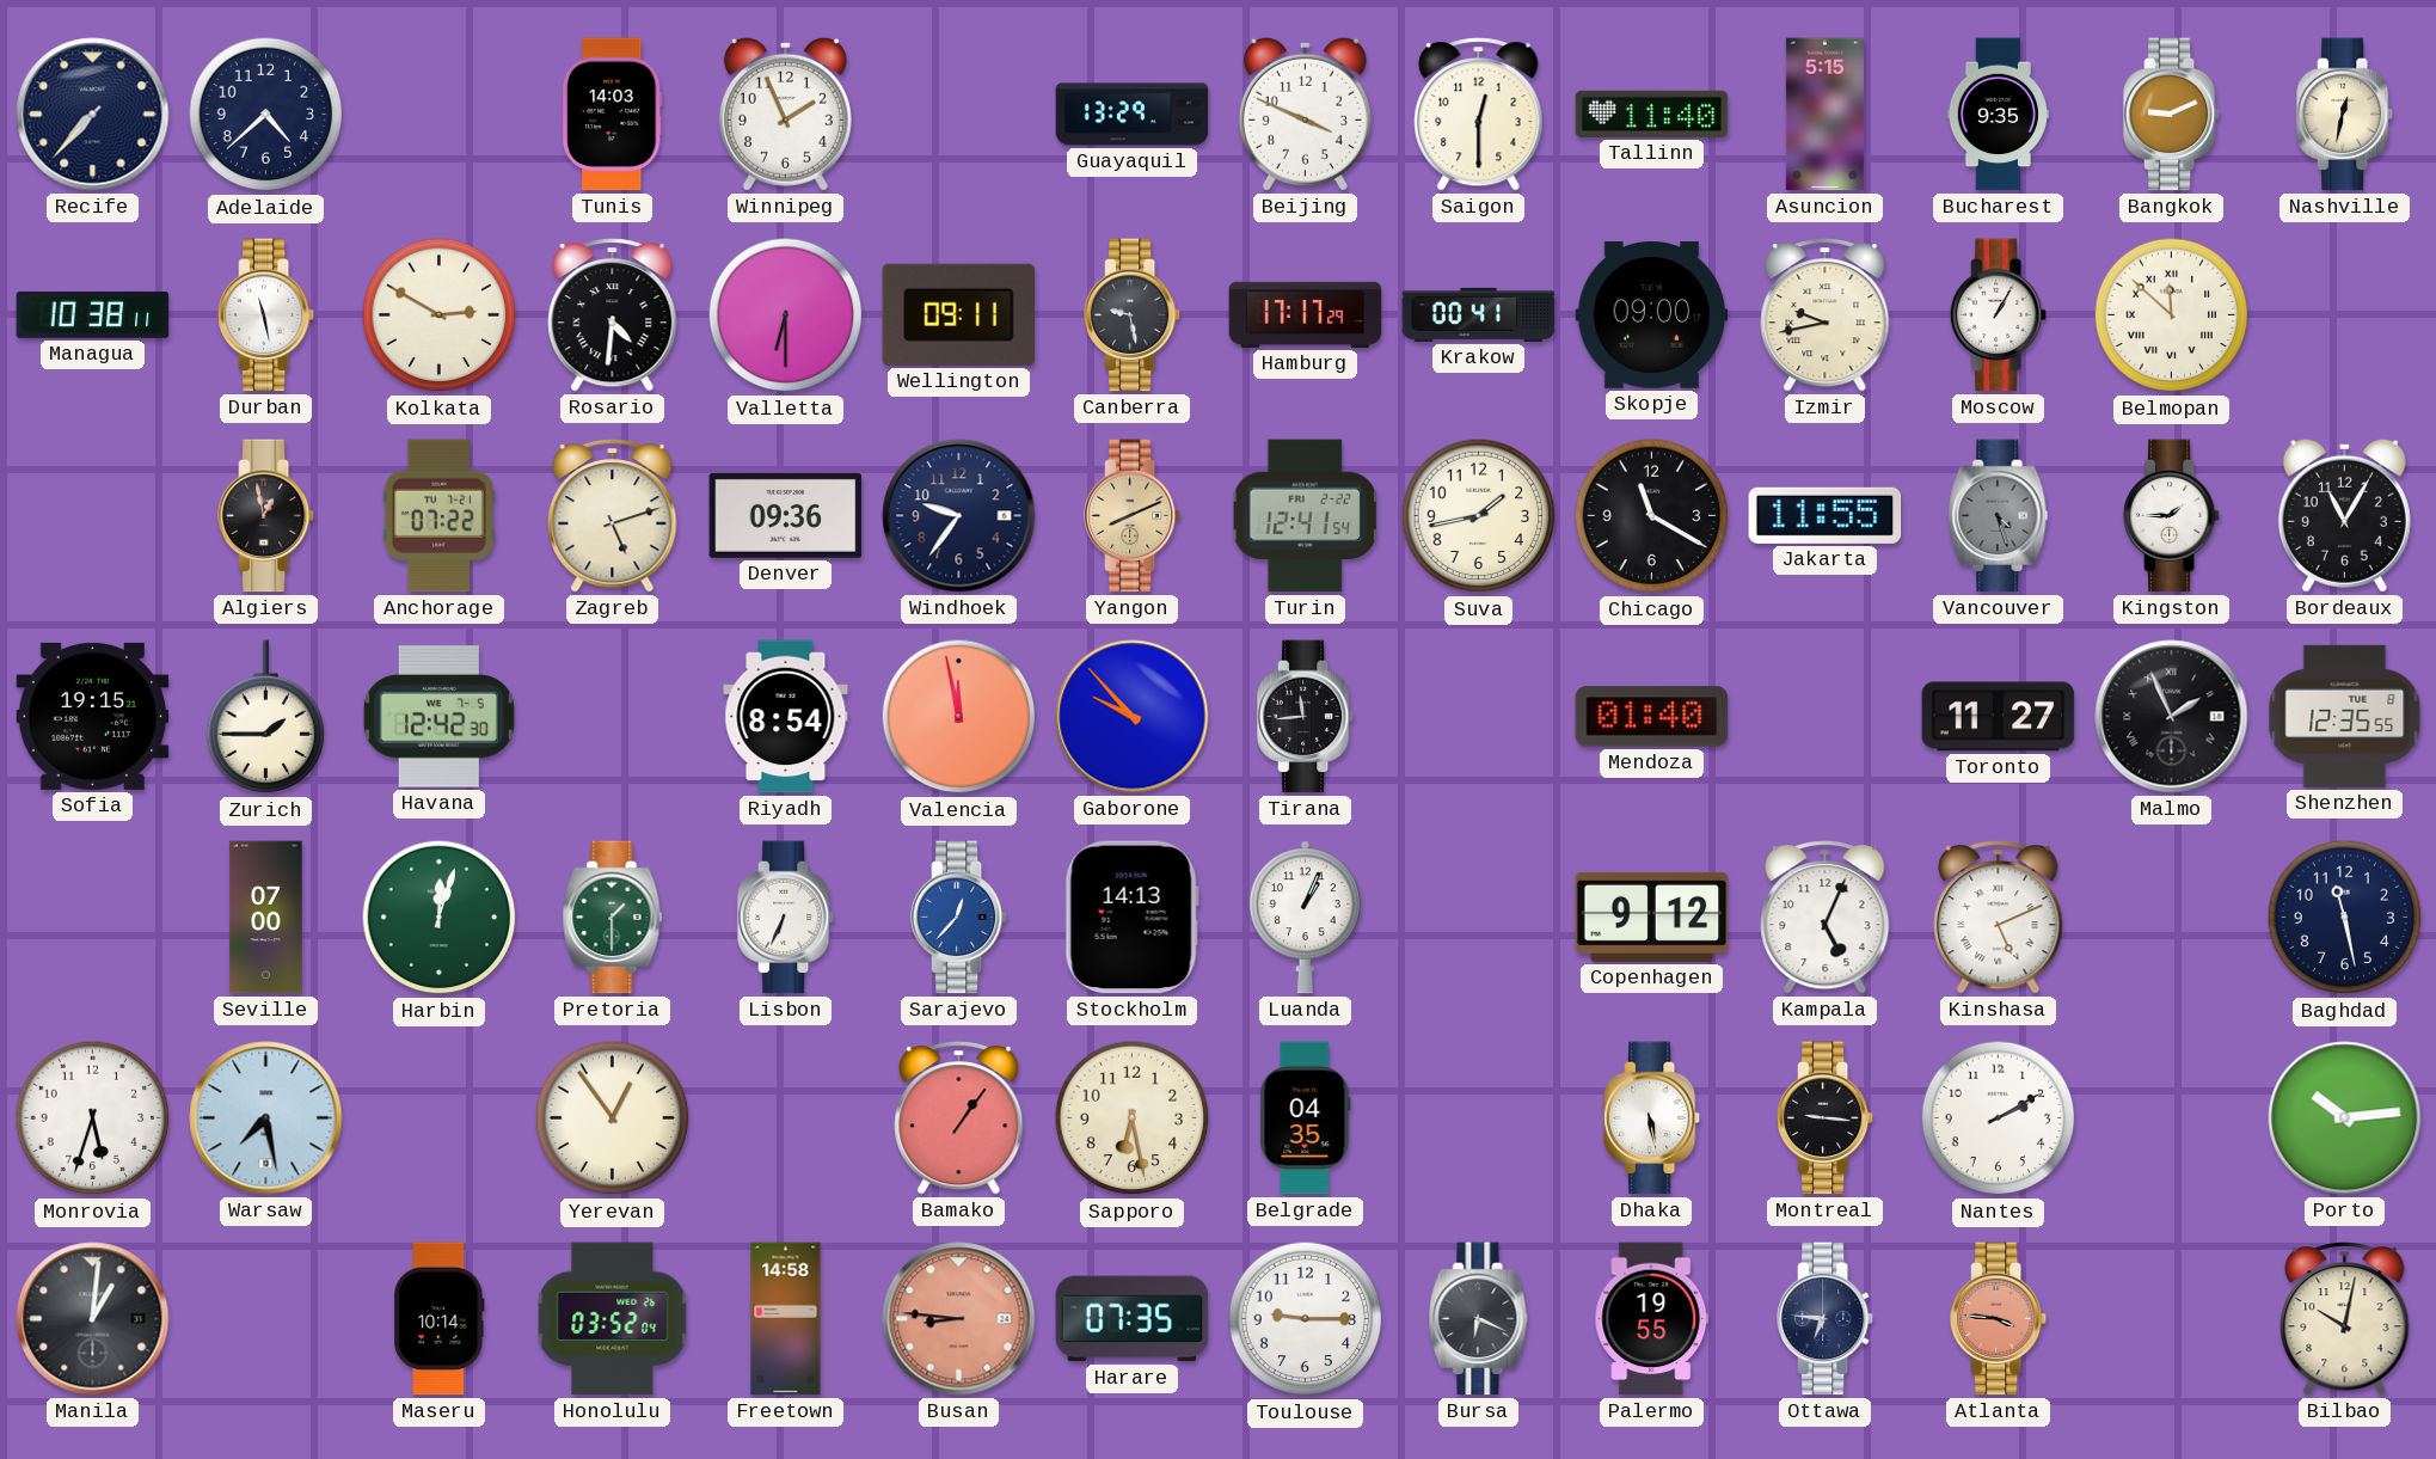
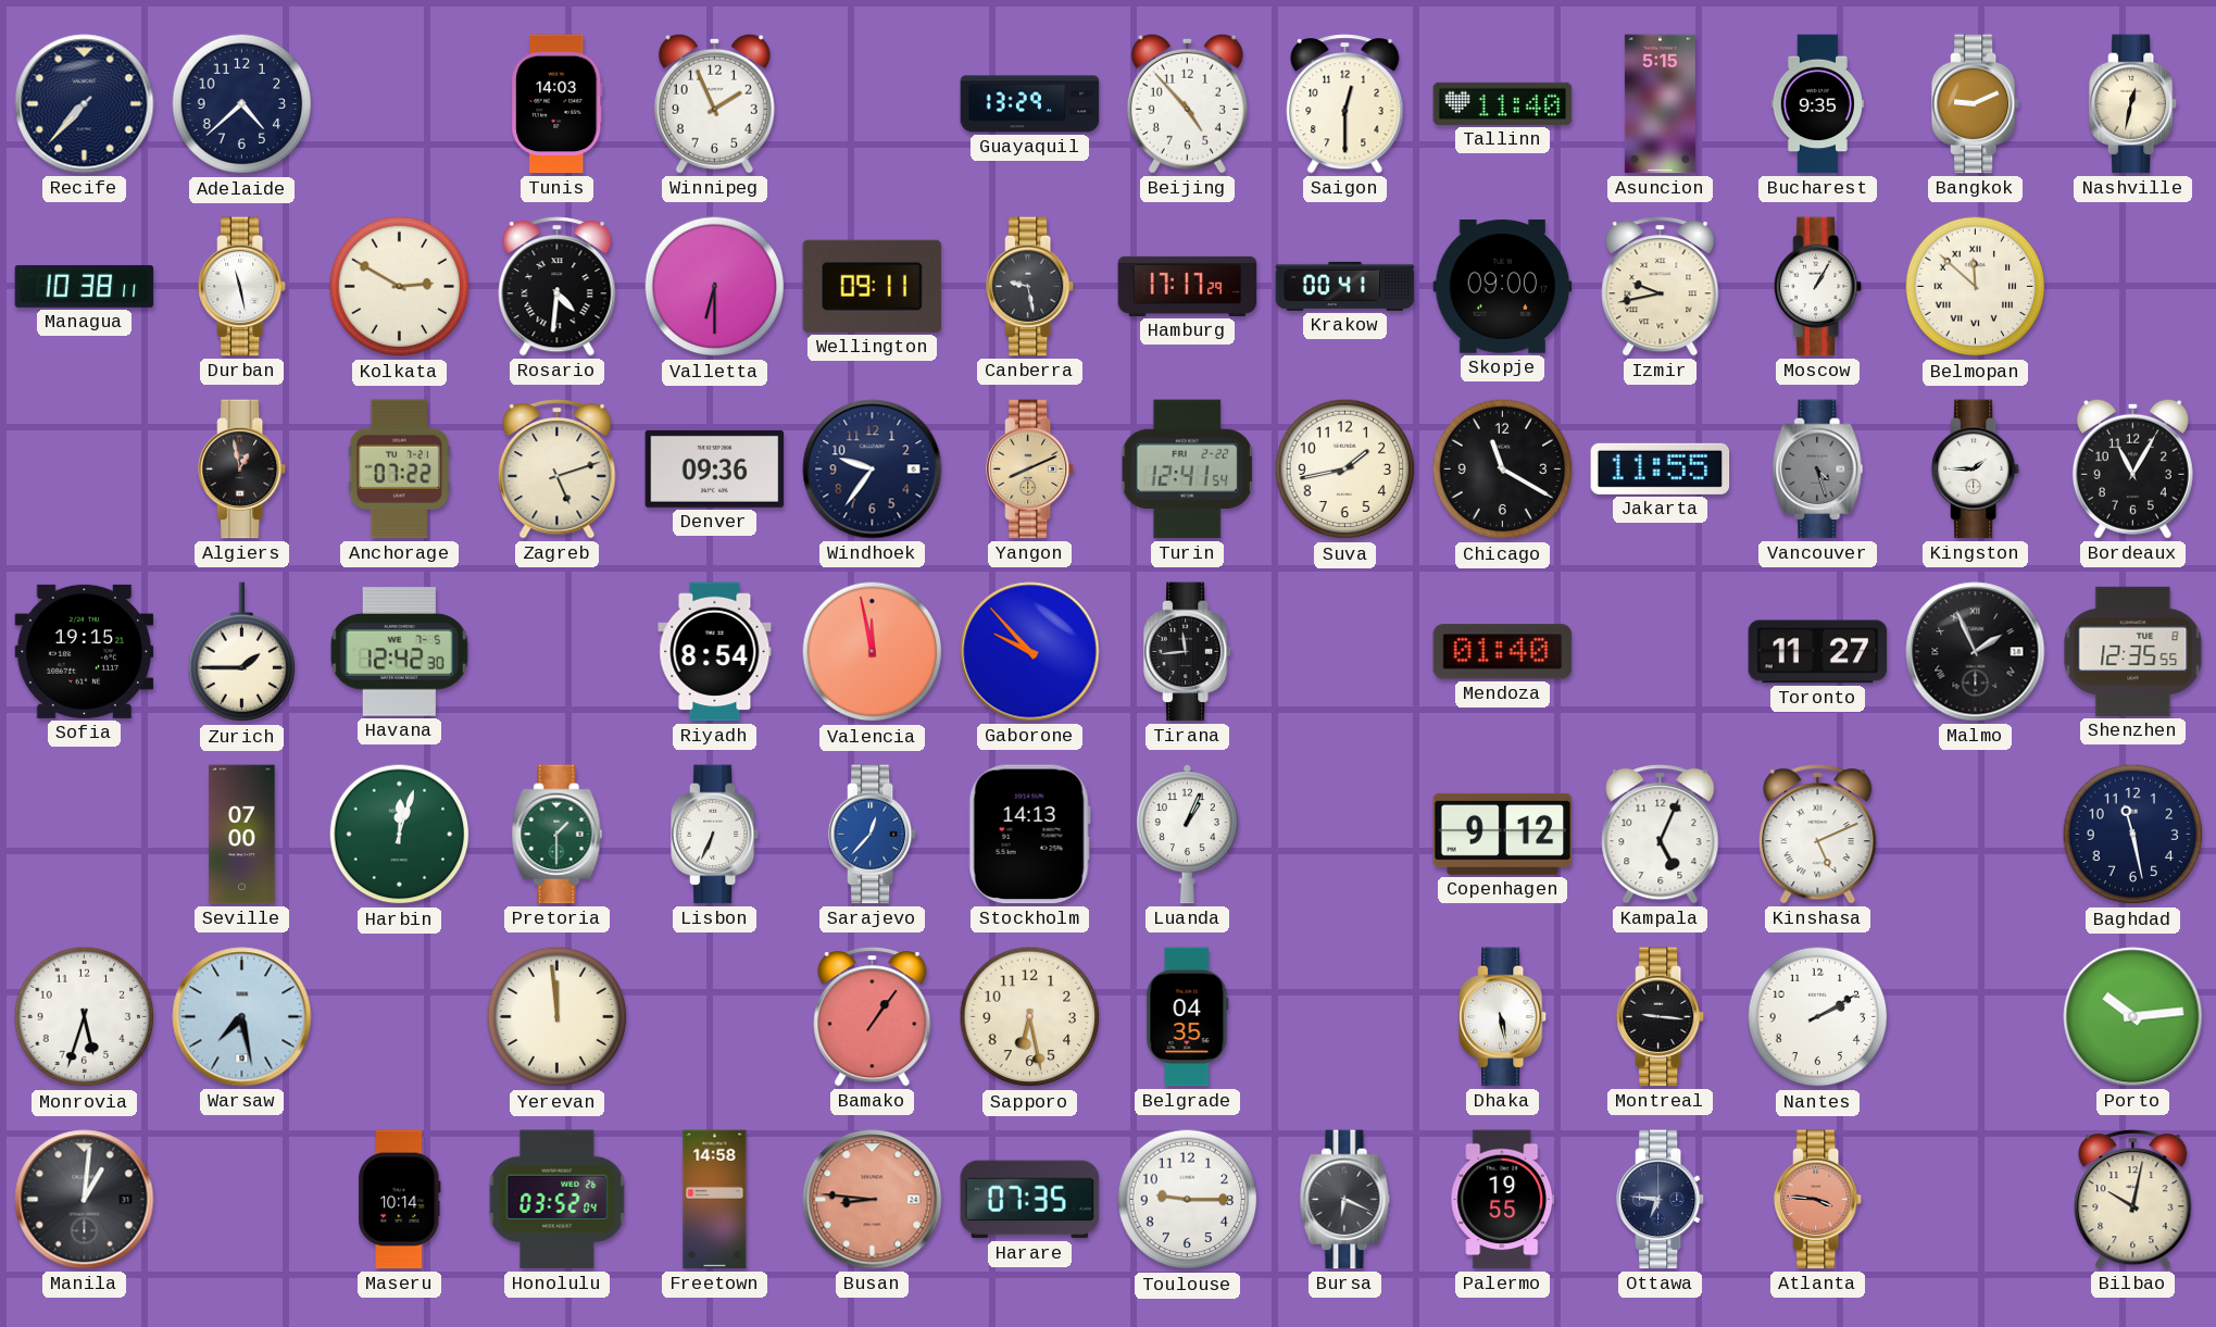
Beijing: 3:49 -> 4:53 (1187, 103)
Yerevan: 12:54 -> 11:59 (558, 1017)
